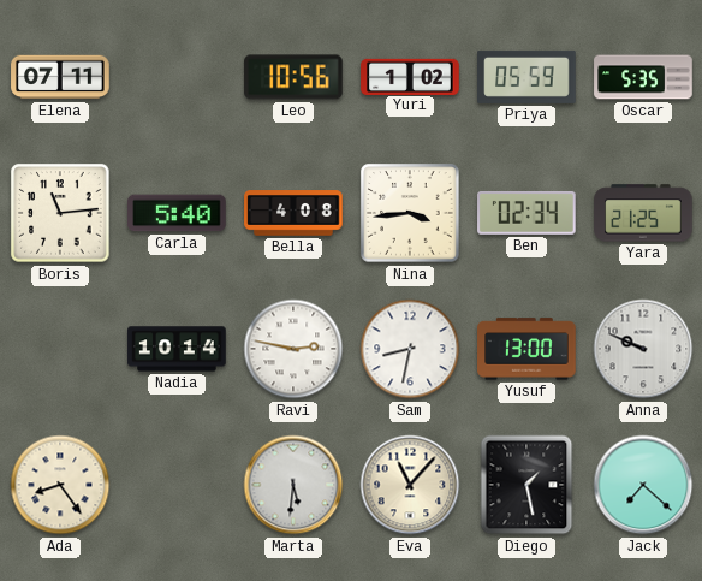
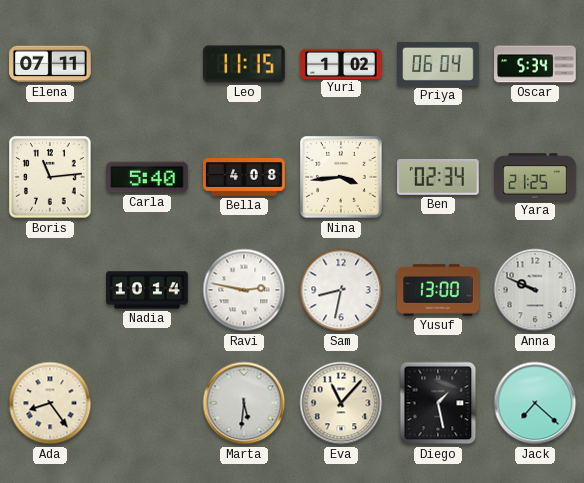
Leo: 10:56 -> 11:15 (244, 64)
Priya: 05:59 -> 06:04 (438, 64)
Oscar: 5:35 -> 5:34 (535, 64)
